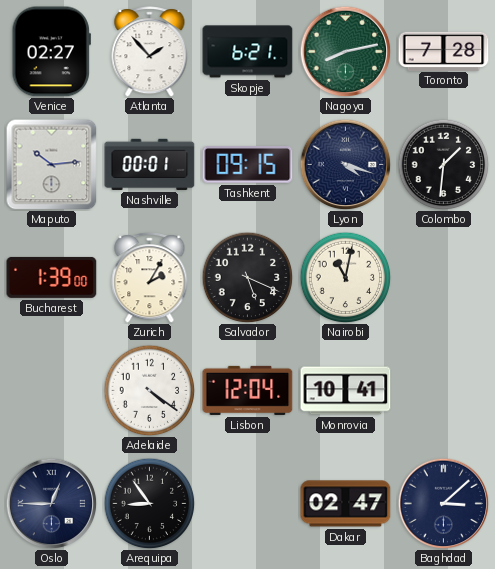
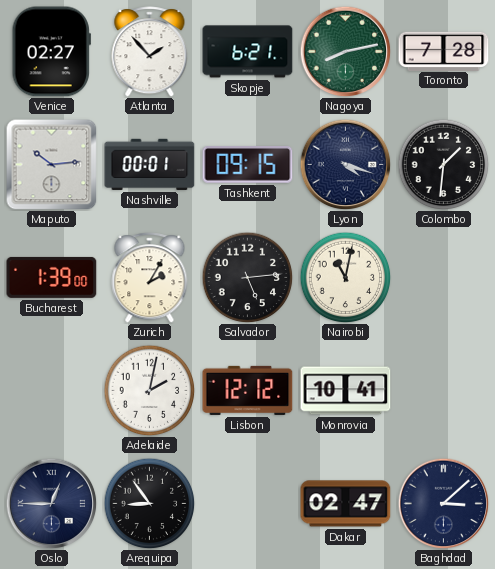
Salvador: 5:19 -> 5:14 (247, 277)
Adelaide: 4:21 -> 2:02 (149, 390)
Lisbon: 12:04 -> 12:12 (248, 390)
